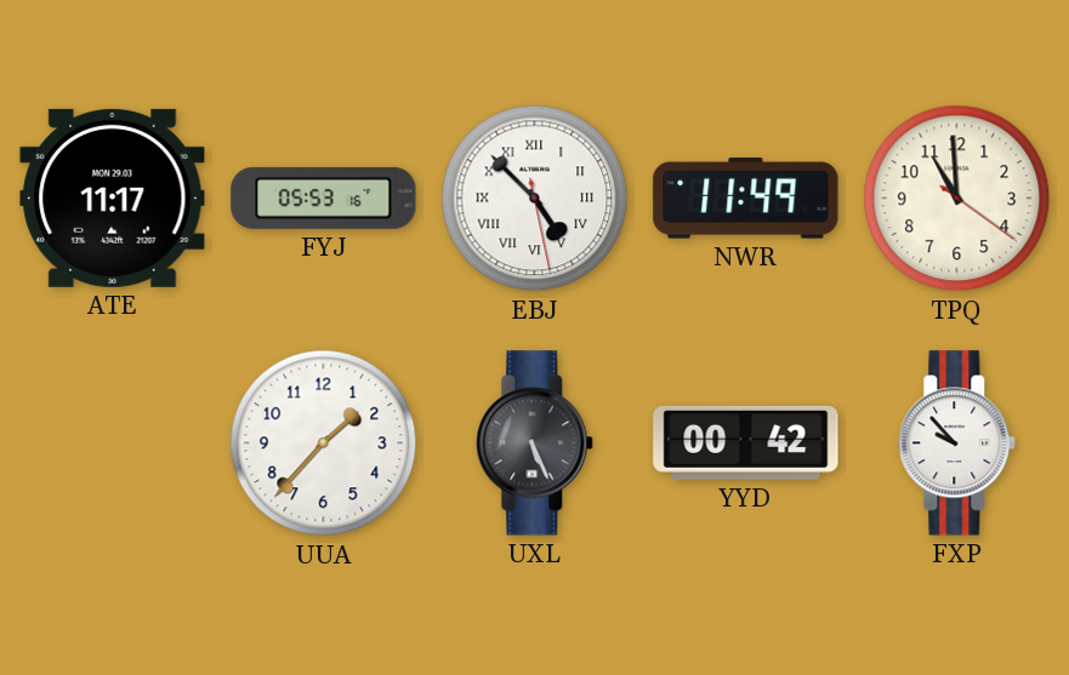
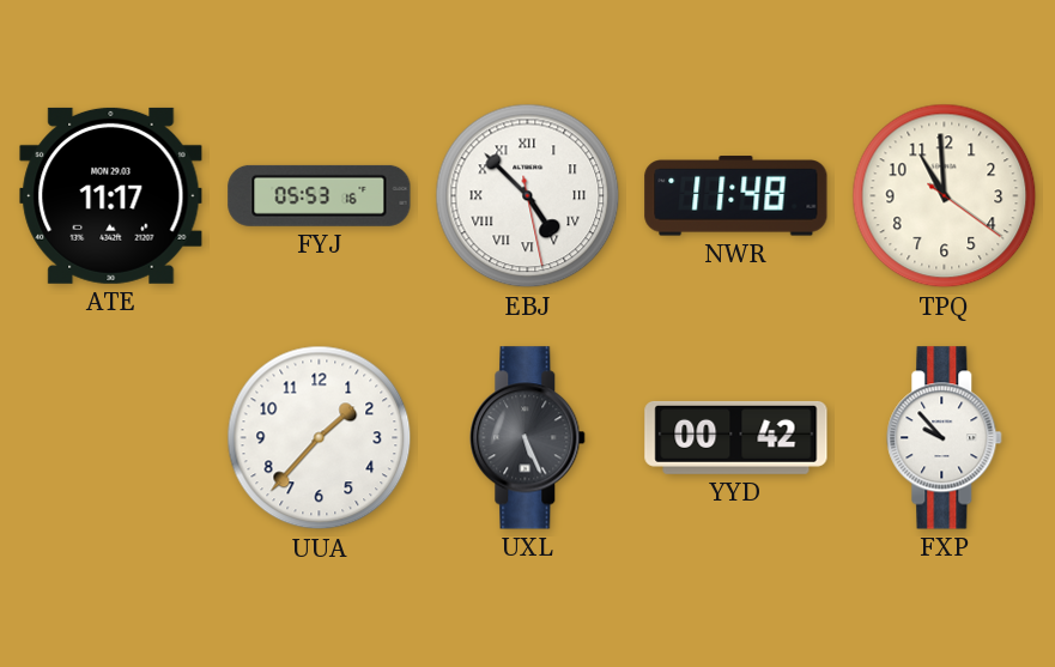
NWR: 11:49 -> 11:48 (736, 196)
